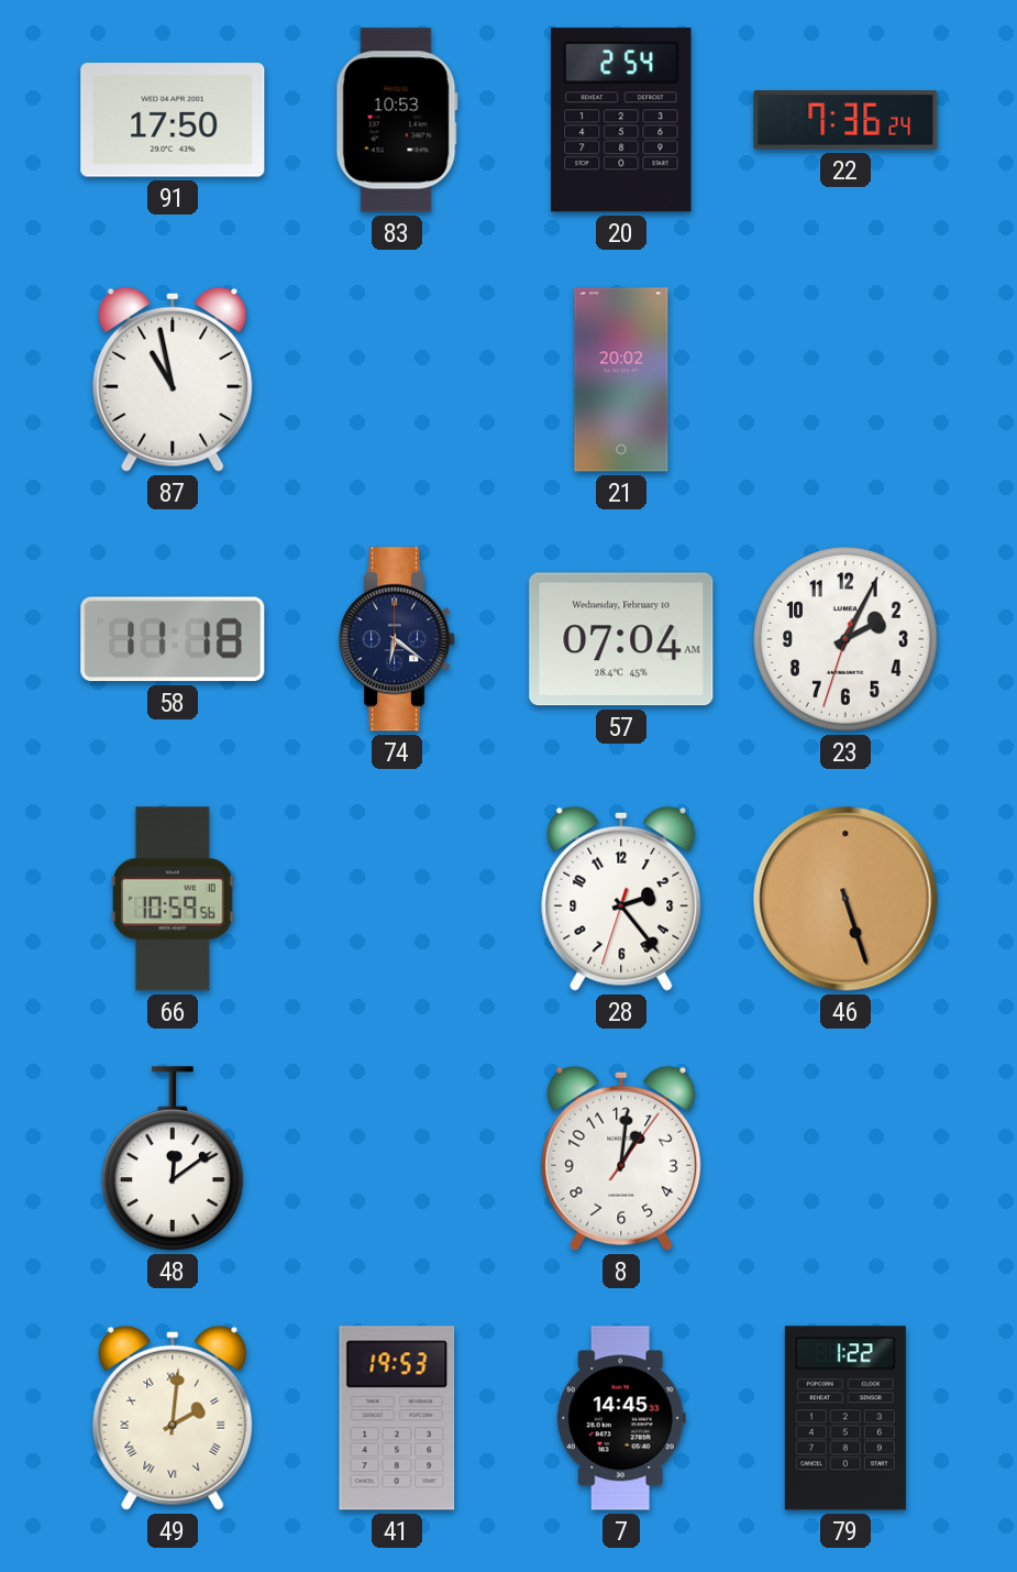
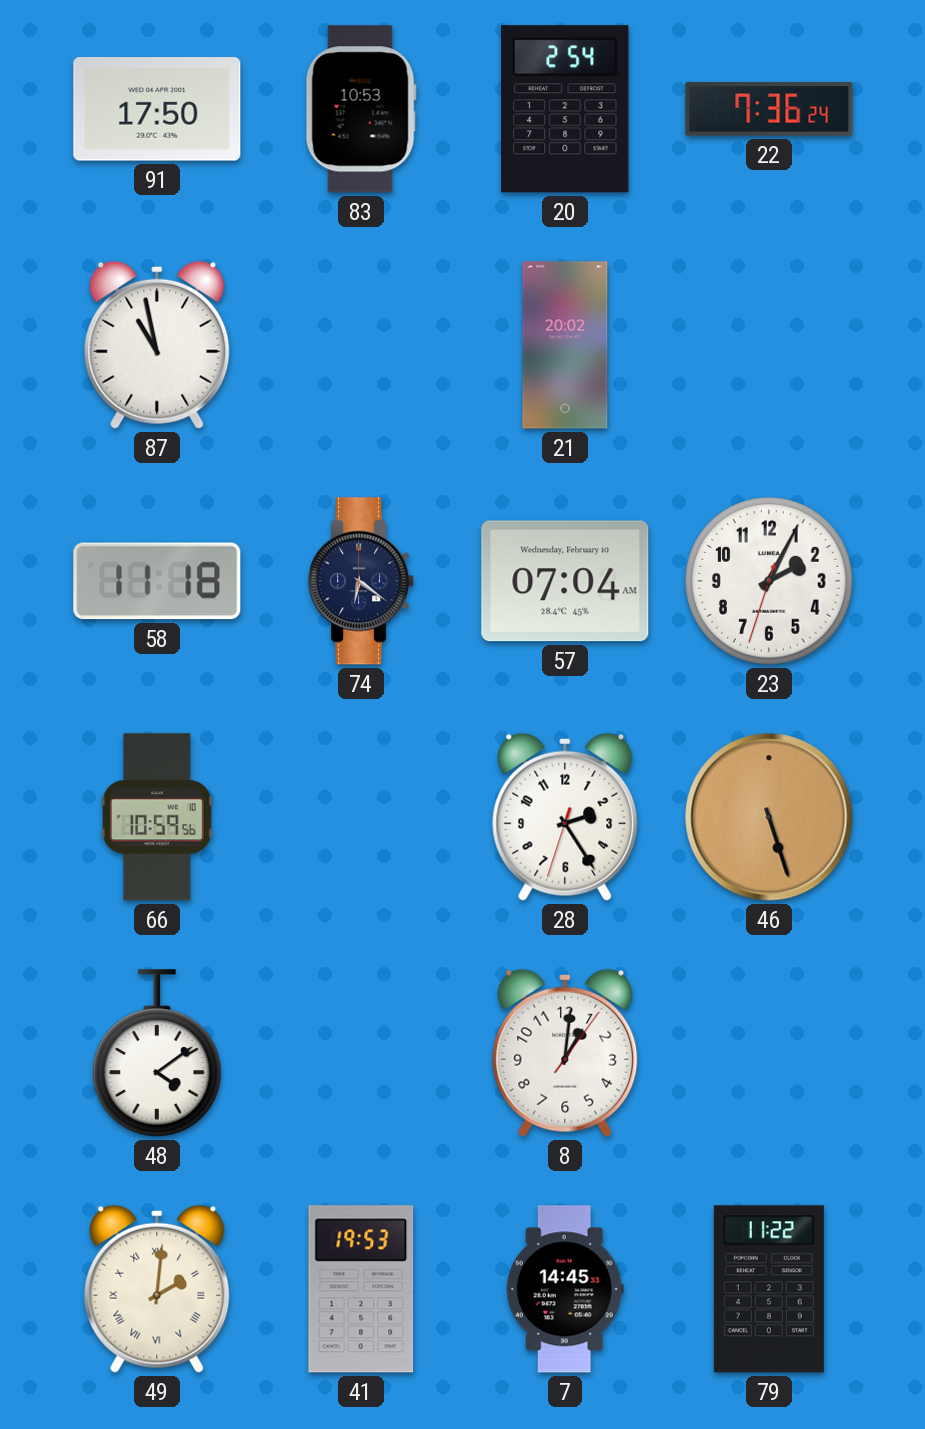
28: 2:23 -> 2:24 (565, 817)
48: 12:09 -> 4:09 (158, 1053)
79: 1:22 -> 11:22 (769, 1289)
